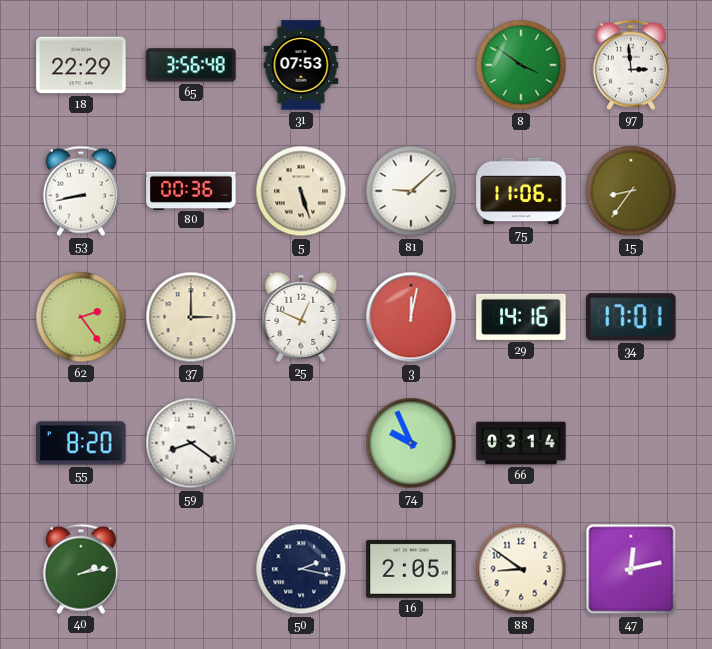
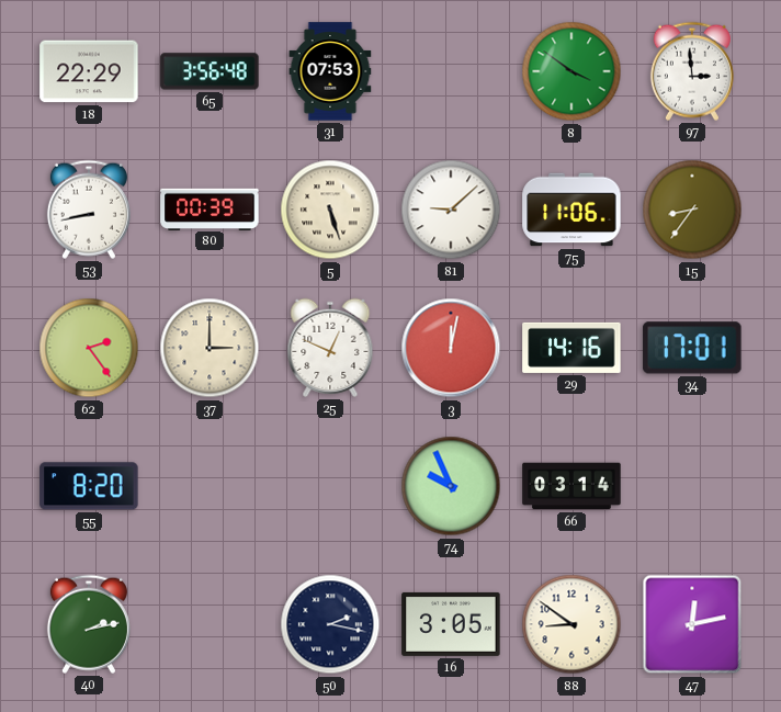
80: 00:36 -> 00:39 (210, 208)
59: 8:21 -> none (191, 443)
16: 2:05 -> 3:05 (451, 624)
